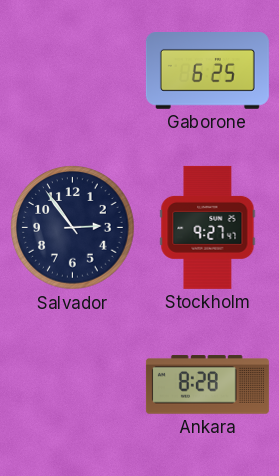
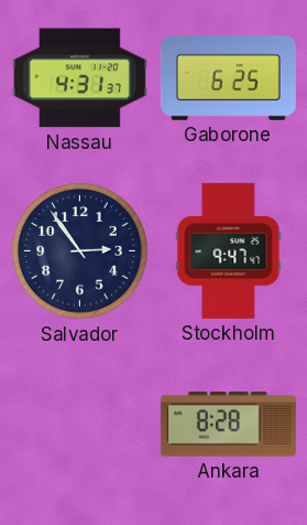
Nassau: none -> 4:31 (79, 78)
Stockholm: 9:27 -> 9:47 (229, 250)
